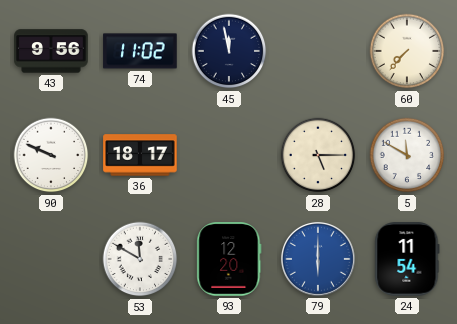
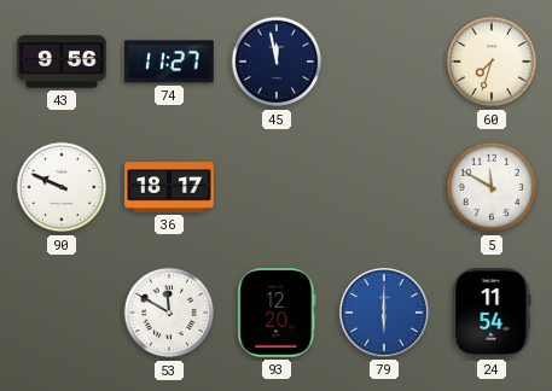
74: 11:02 -> 11:27 (169, 62)
60: 7:37 -> 7:33 (492, 62)
28: 5:15 -> none (318, 155)
